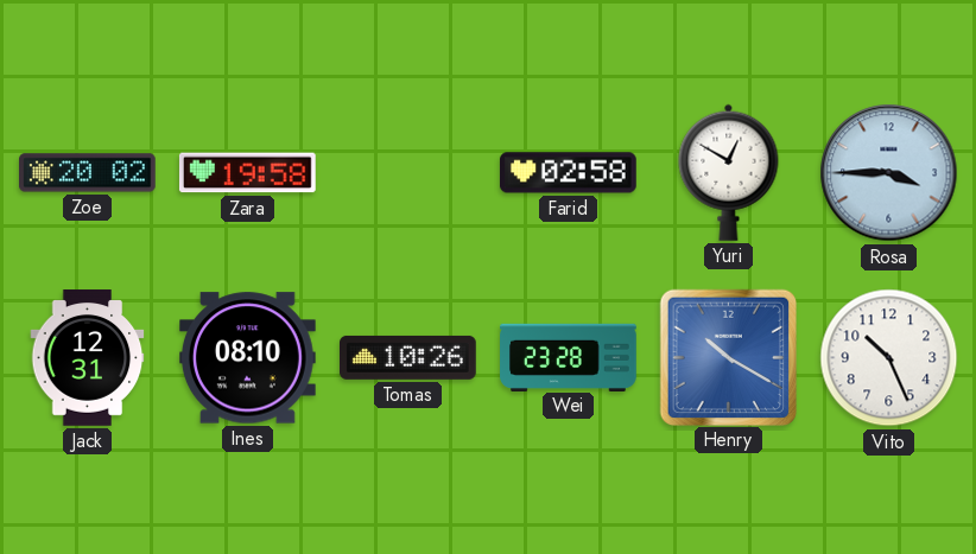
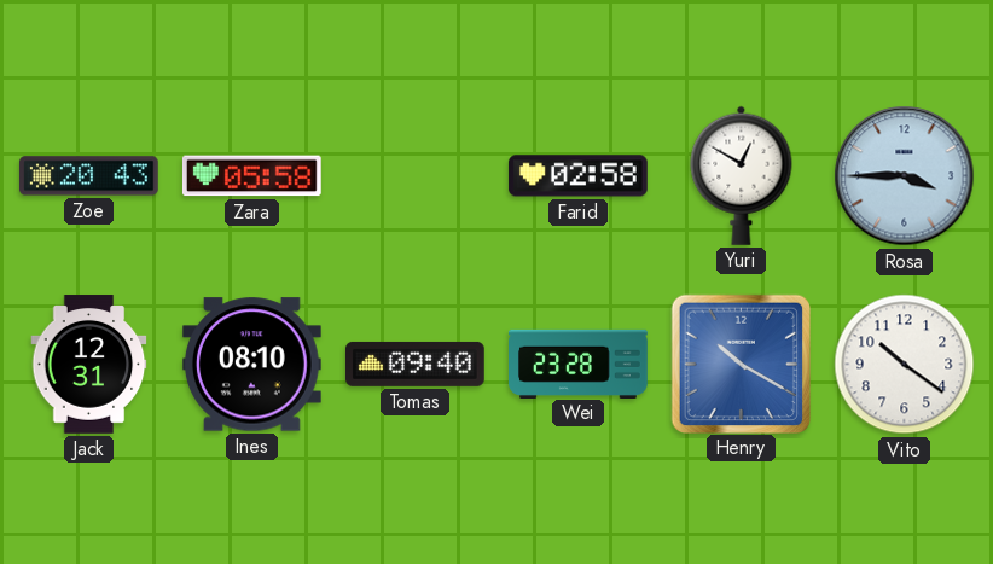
Zoe: 20:02 -> 20:43 (89, 176)
Zara: 19:58 -> 05:58 (251, 176)
Tomas: 10:26 -> 09:40 (416, 364)
Vito: 10:26 -> 10:21 (905, 365)
